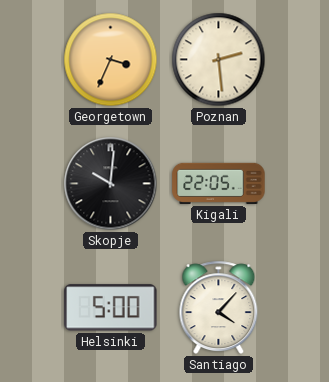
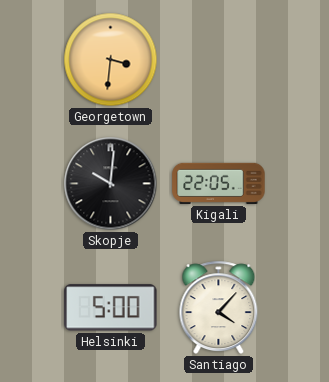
Georgetown: 3:34 -> 3:31 (111, 60)
Poznan: 2:29 -> none (219, 60)
